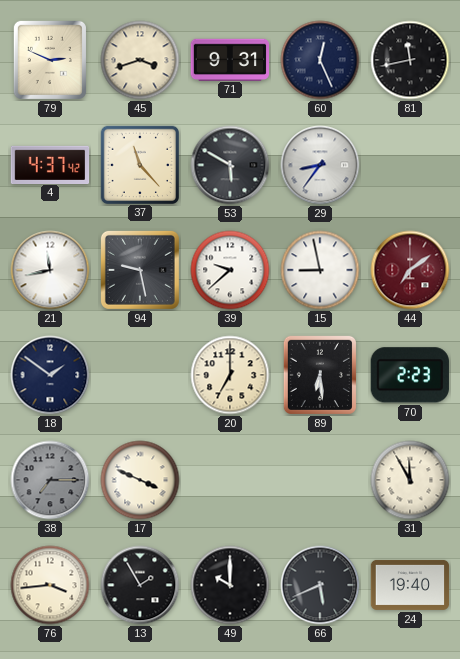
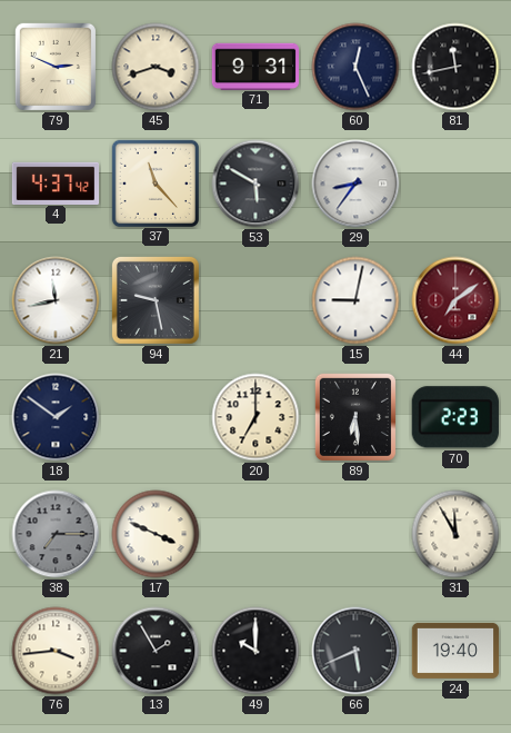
39: 9:38 -> none (230, 270)
15: 8:58 -> 9:02 (355, 300)
